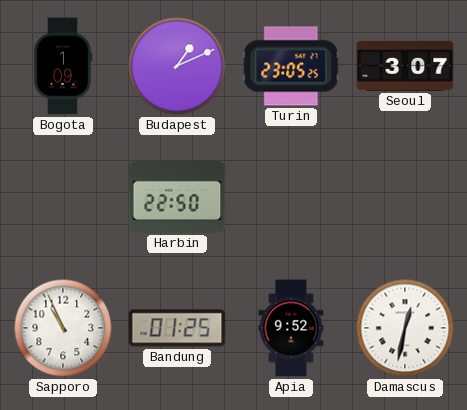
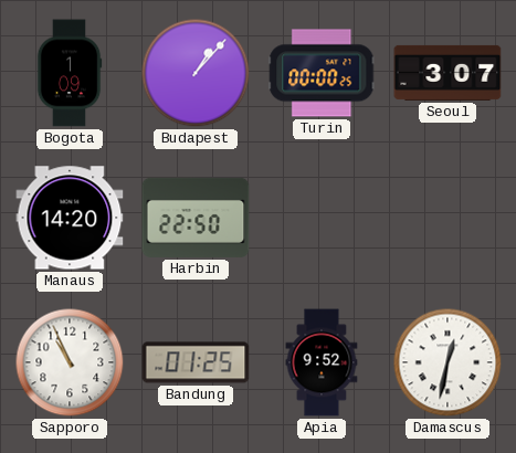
Budapest: 1:11 -> 1:07 (196, 73)
Turin: 23:05 -> 00:00 (322, 73)
Manaus: none -> 14:20 (70, 218)
